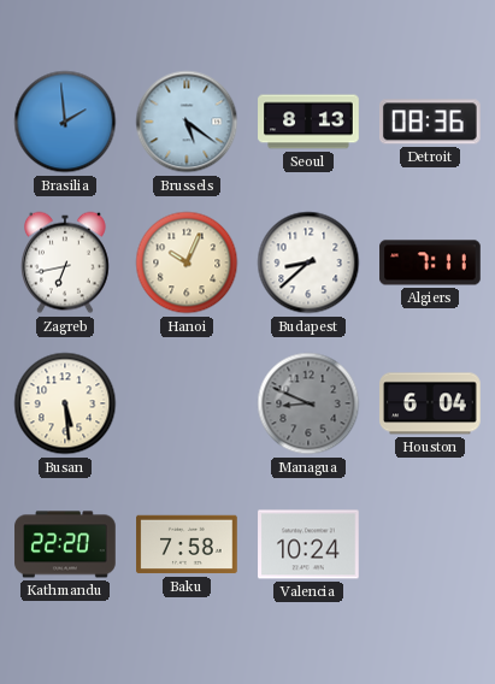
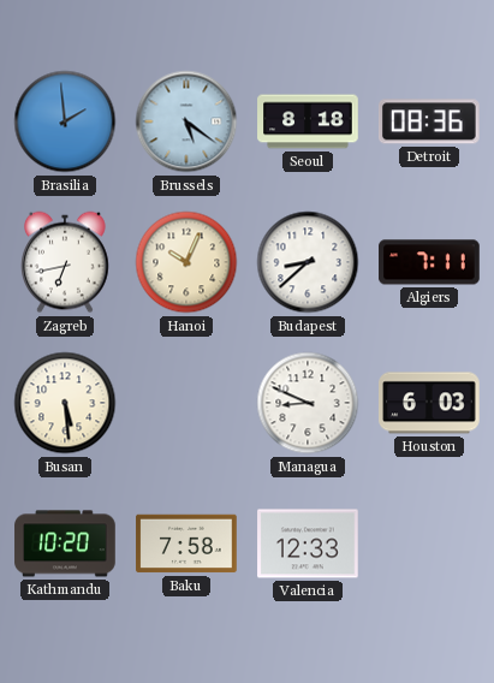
Seoul: 8:13 -> 8:18 (308, 121)
Managua dial: grey -> white (308, 403)
Houston: 6:04 -> 6:03 (429, 403)
Kathmandu: 22:20 -> 10:20 (65, 544)
Valencia: 10:24 -> 12:33 (308, 544)
